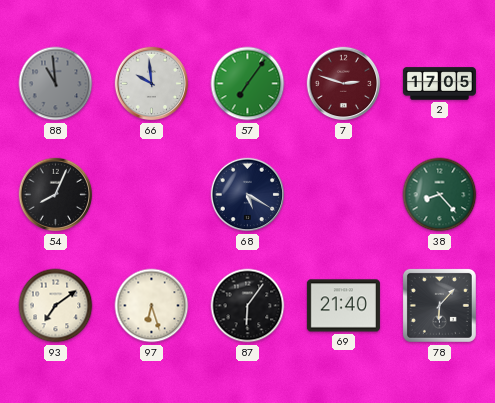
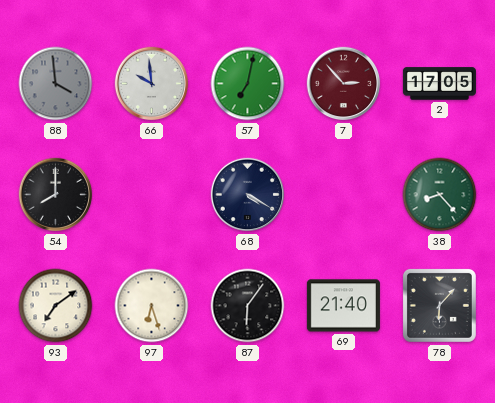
88: 10:59 -> 3:59 (56, 84)
57: 7:06 -> 7:02 (248, 84)
7: 2:48 -> 2:53 (344, 84)
54: 8:04 -> 8:00 (56, 195)
68: 5:20 -> 4:20 (248, 195)
